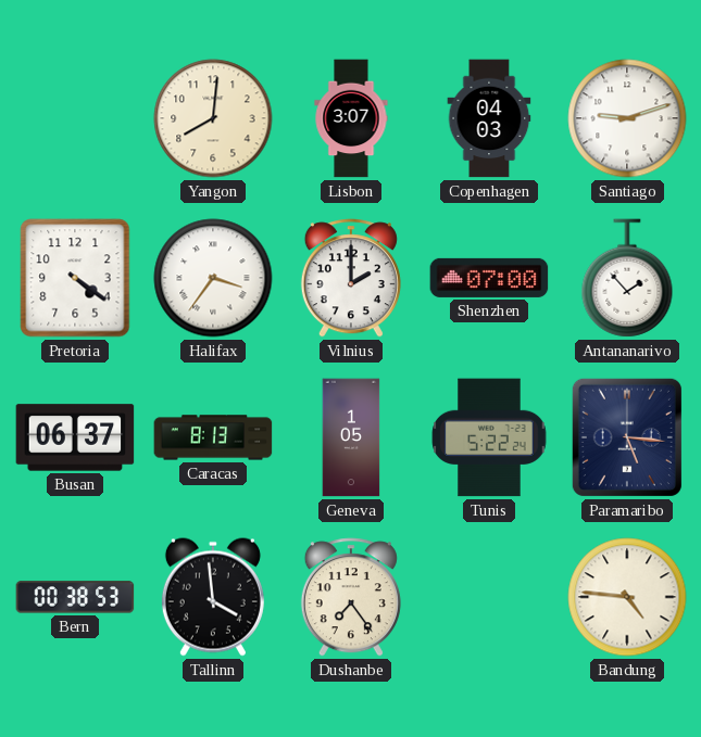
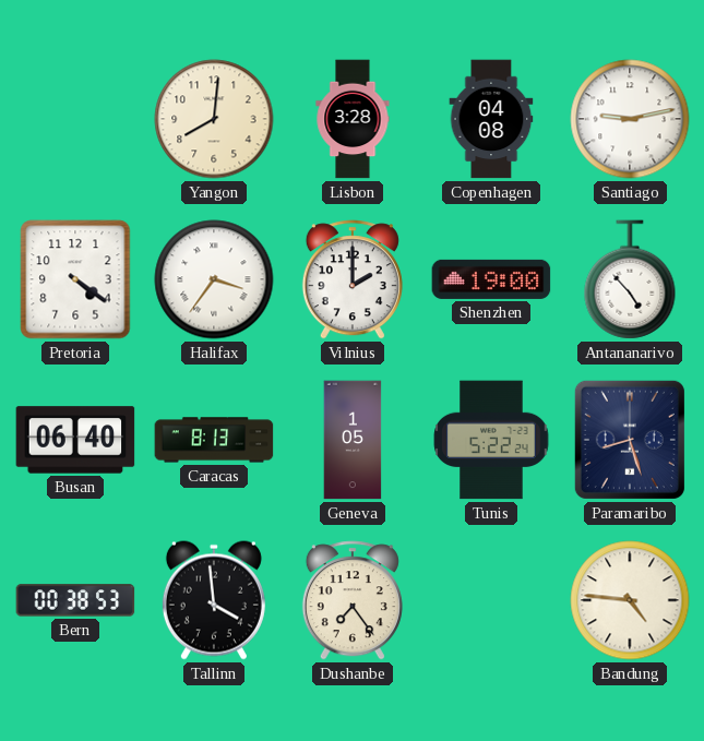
Lisbon: 3:07 -> 3:28 (353, 119)
Copenhagen: 04:03 -> 04:08 (491, 119)
Santiago: 9:12 -> 9:13 (630, 119)
Shenzhen: 07:00 -> 19:00 (491, 279)
Antananarivo: 1:53 -> 4:53 (630, 279)
Busan: 06:37 -> 06:40 (75, 440)
Paramaribo: 5:16 -> 8:27 (630, 440)
